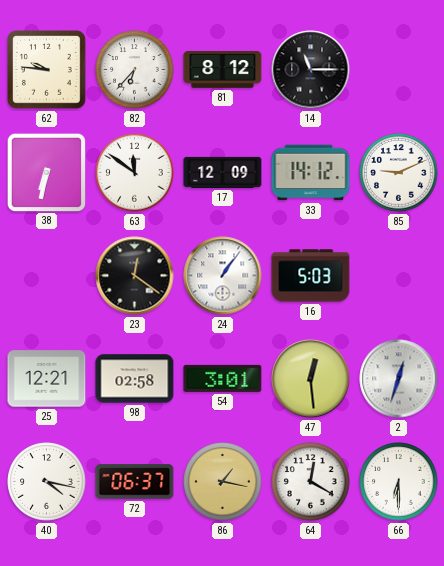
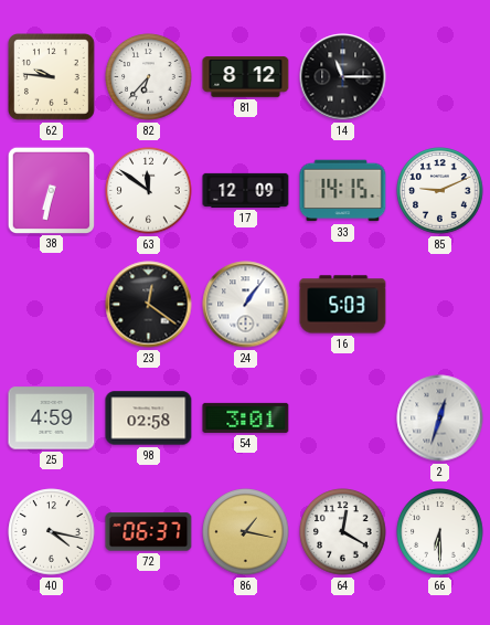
33: 14:12 -> 14:15 (343, 191)
25: 12:21 -> 4:59 (52, 419)
47: 12:29 -> none (311, 379)
